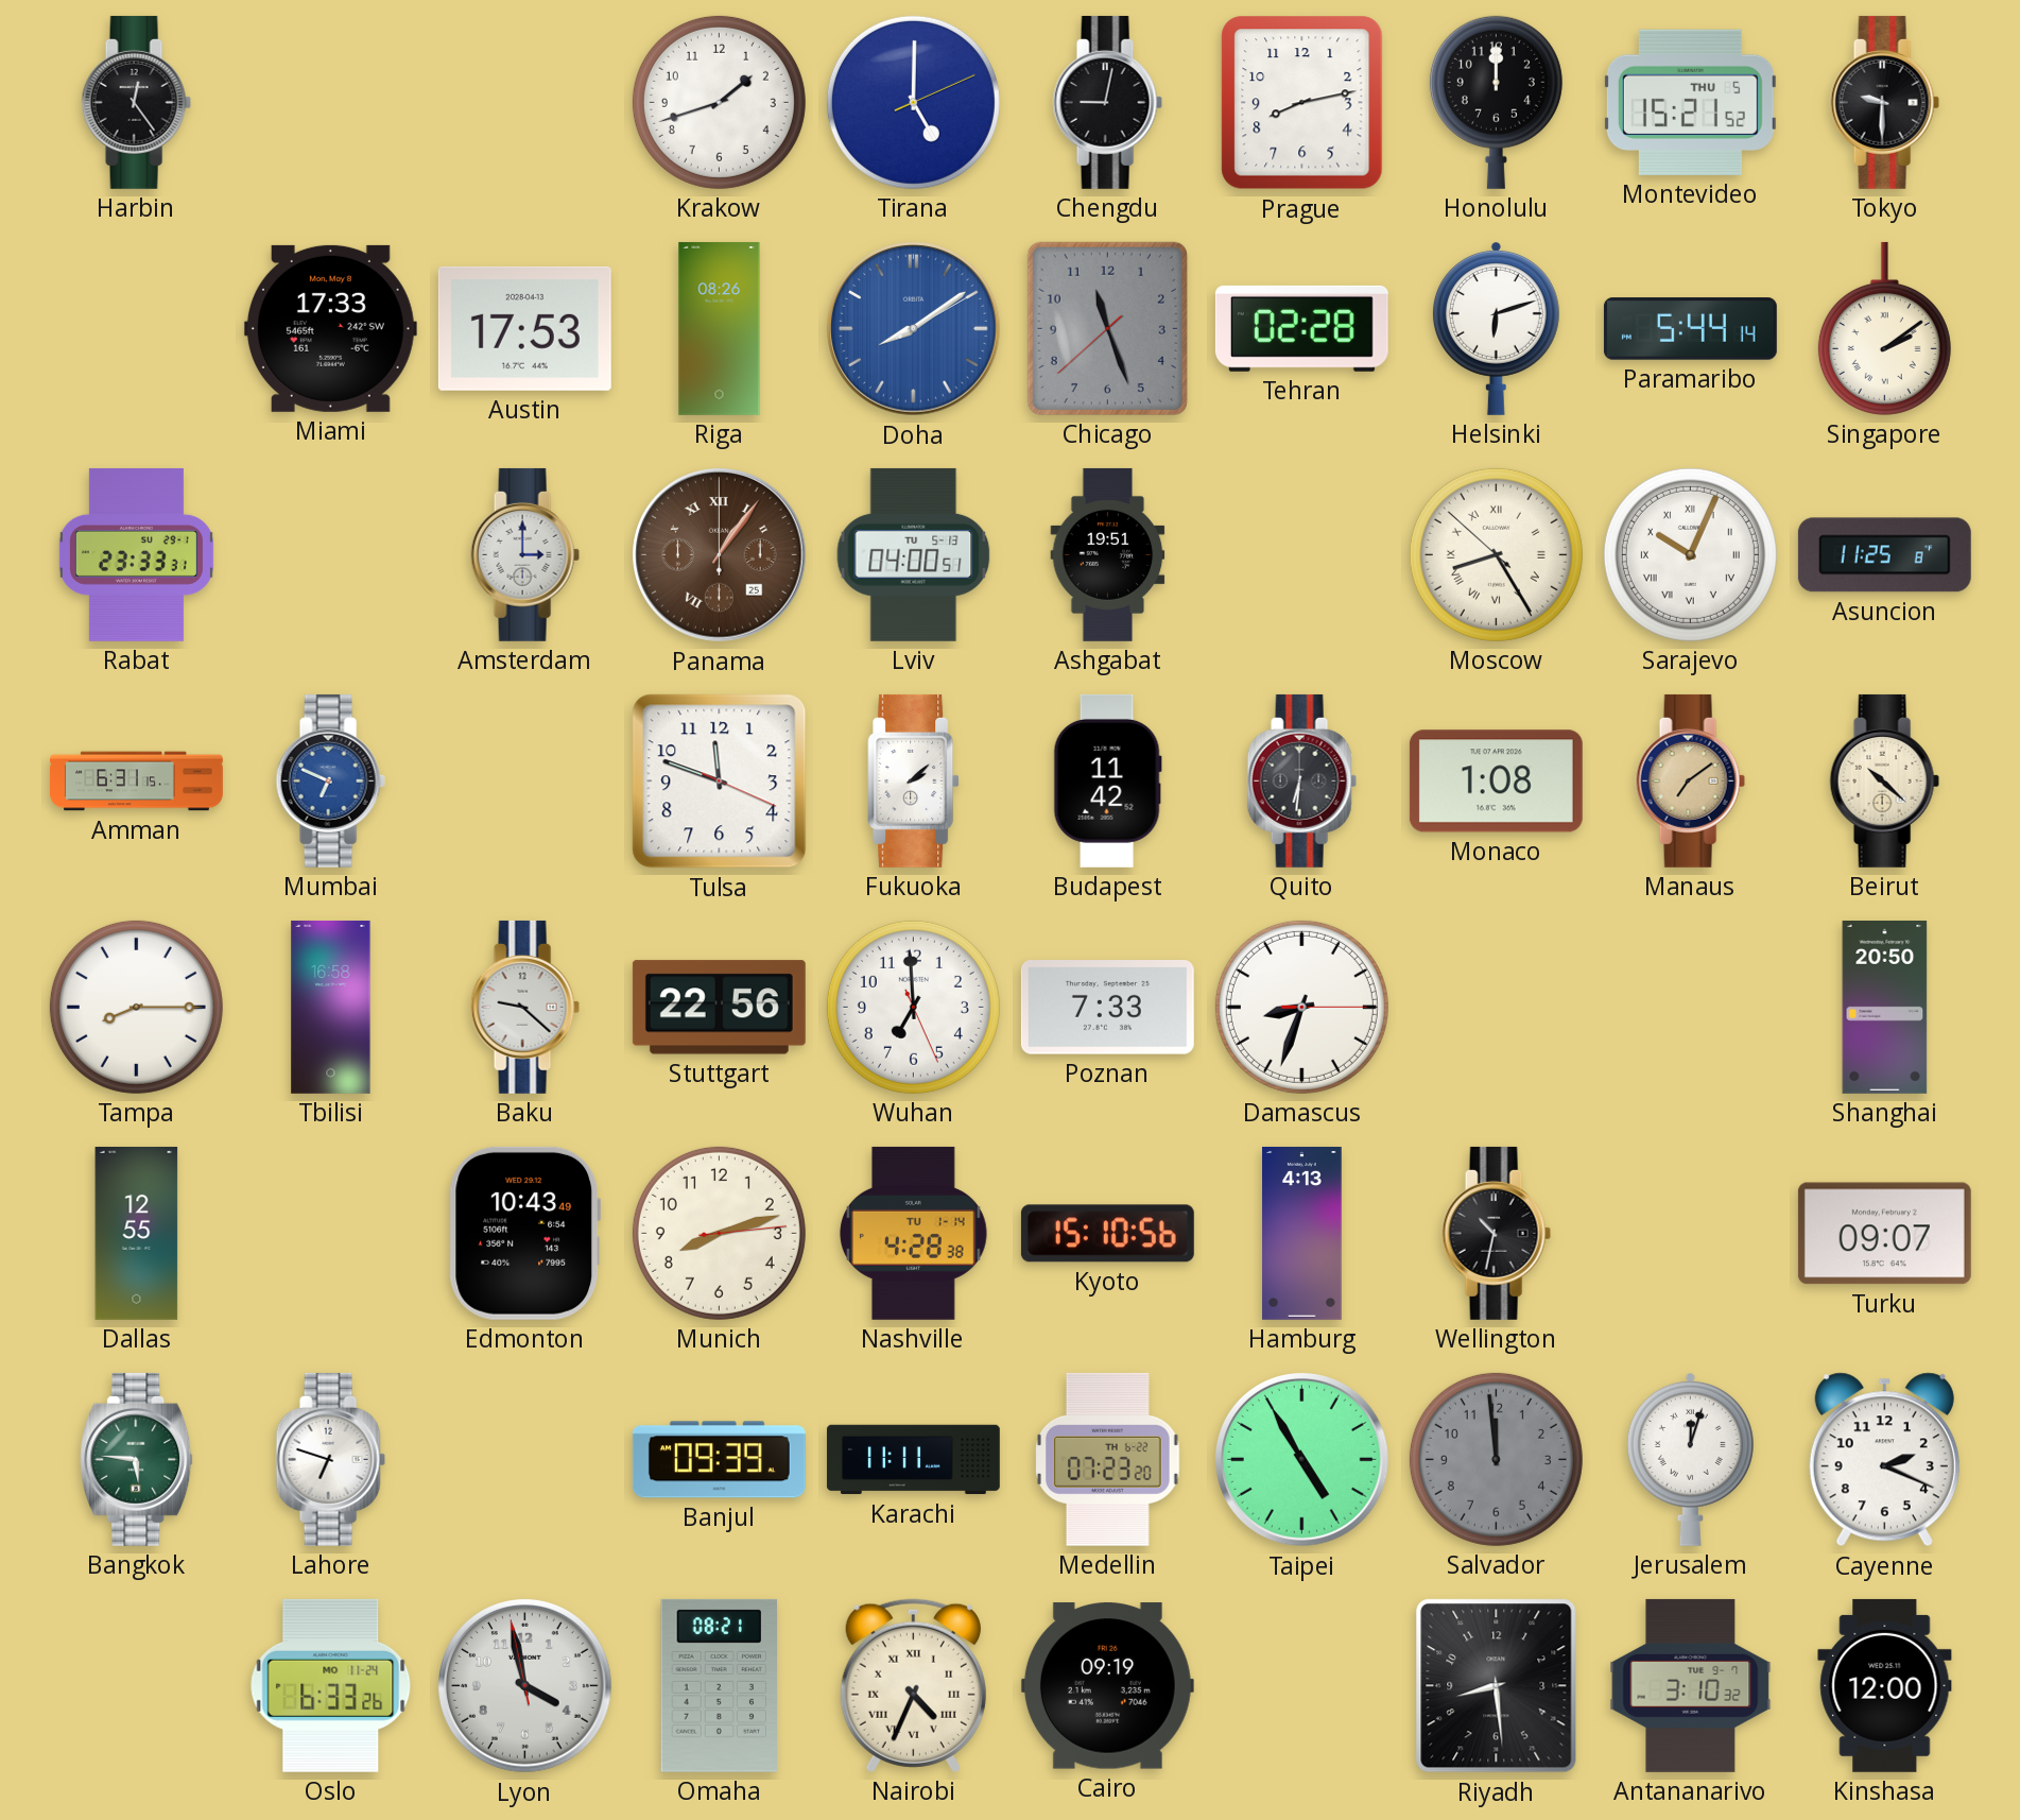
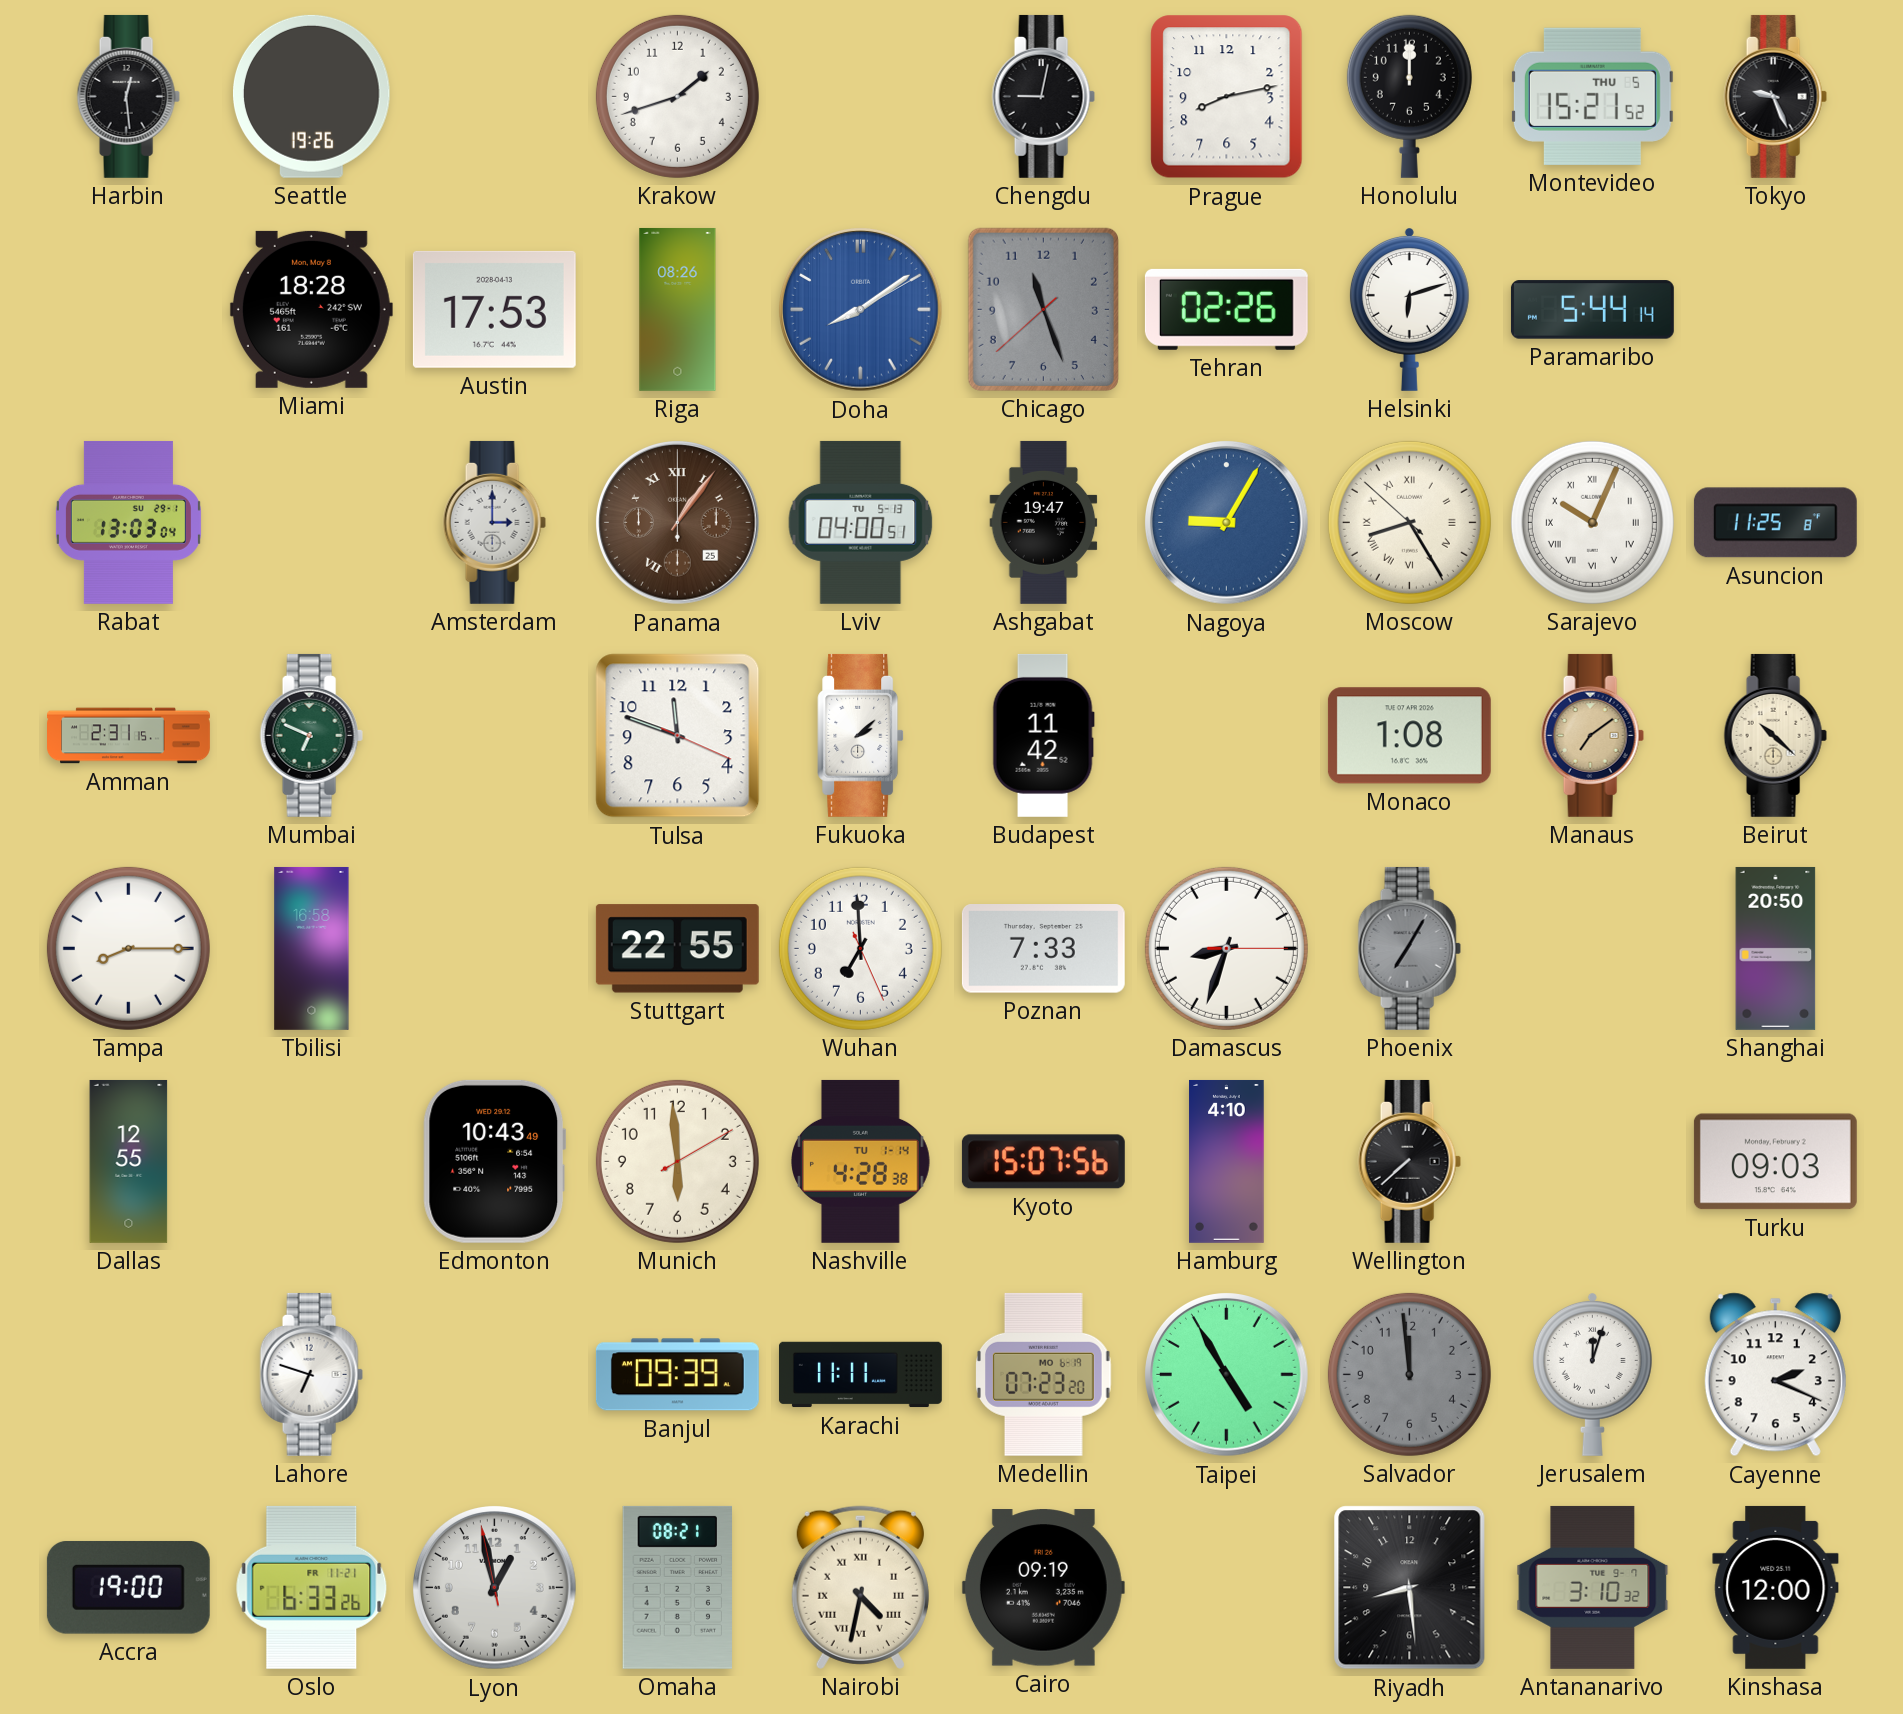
Harbin: 12:24 -> 12:29 (128, 96)
Seattle: none -> 19:26 (311, 96)
Tirana: 5:00 -> none (913, 102)
Tokyo: 9:30 -> 9:26 (1775, 96)
Miami: 17:33 -> 18:28 (311, 309)
Tehran: 02:28 -> 02:26 (1226, 309)
Singapore: 2:09 -> none (1884, 328)
Rabat: 23:33 -> 13:03 (128, 522)
Ashgabat: 19:51 -> 19:47 (1044, 522)
Nagoya: none -> 9:05 (1227, 523)
Amman: 6:31 -> 2:31 (129, 736)
Mumbai dial: blue -> green (311, 735)
Quito: 6:31 -> none (1301, 780)
Baku: 9:22 -> none (524, 1007)
Stuttgart: 22:56 -> 22:55 (677, 949)
Phoenix: none -> 7:05 (1409, 948)
Munich: 8:12 -> 5:59 (677, 1161)
Kyoto: 15:10 -> 15:07 (1043, 1162)
Hamburg: 4:13 -> 4:10 (1227, 1161)
Wellington: 10:32 -> 7:38 (1409, 1161)
Turku: 09:07 -> 09:03 (1775, 1162)
Bangkok: 5:46 -> none (137, 1459)
Medellin date: TH 6-22 -> MO 6-19 (1044, 1374)
Accra: none -> 19:00 (128, 1587)
Oslo date: MO 11-24 -> FR 11-21 (312, 1587)
Lyon: 3:57 -> 12:57 (495, 1588)
Nairobi: 4:34 -> 4:32 (860, 1587)
